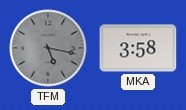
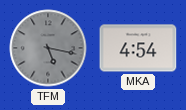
MKA: 3:58 -> 4:54 (138, 48)
